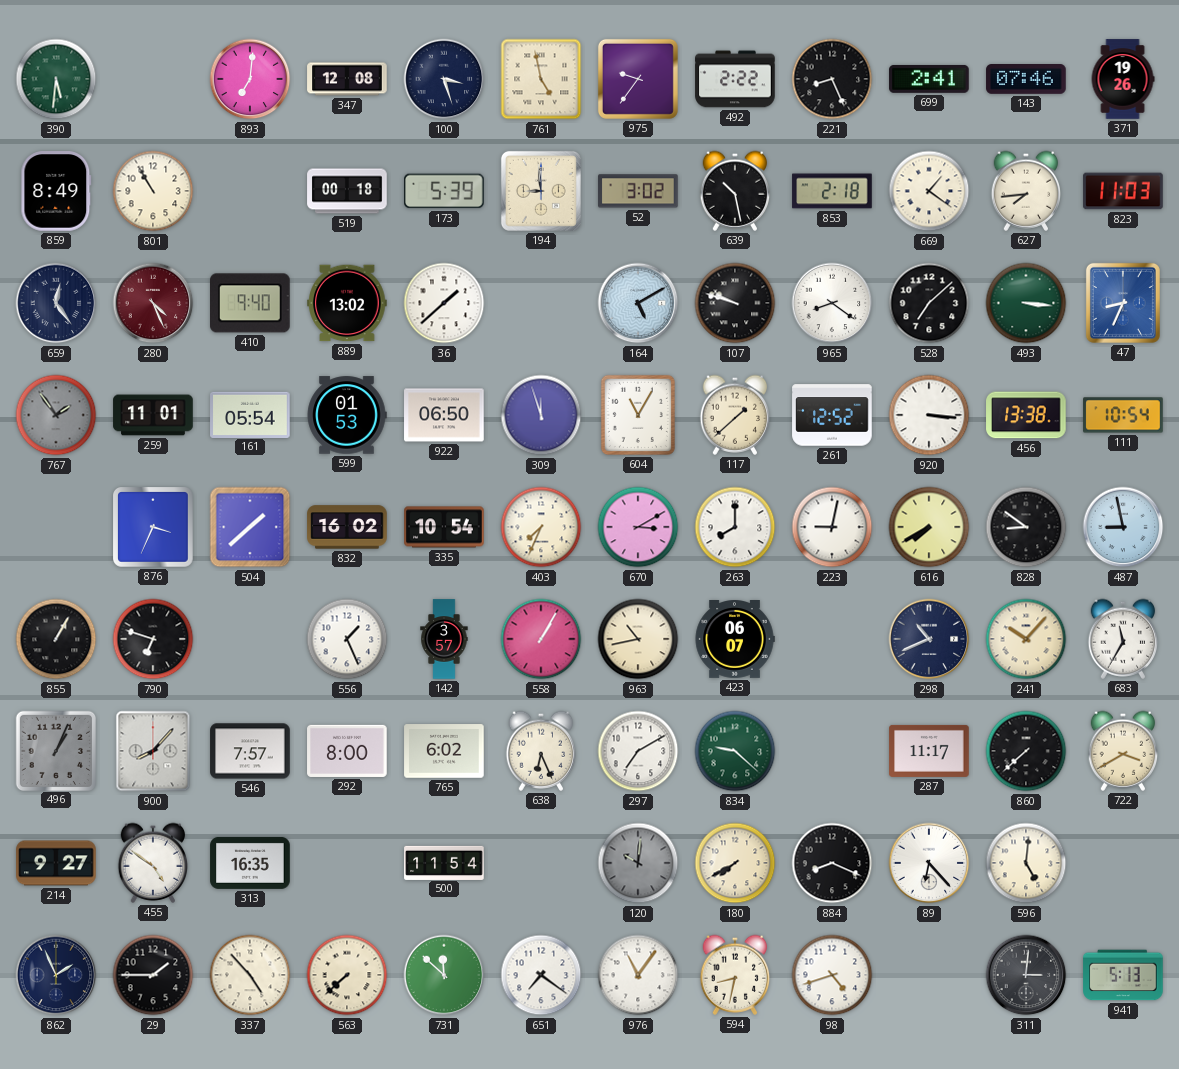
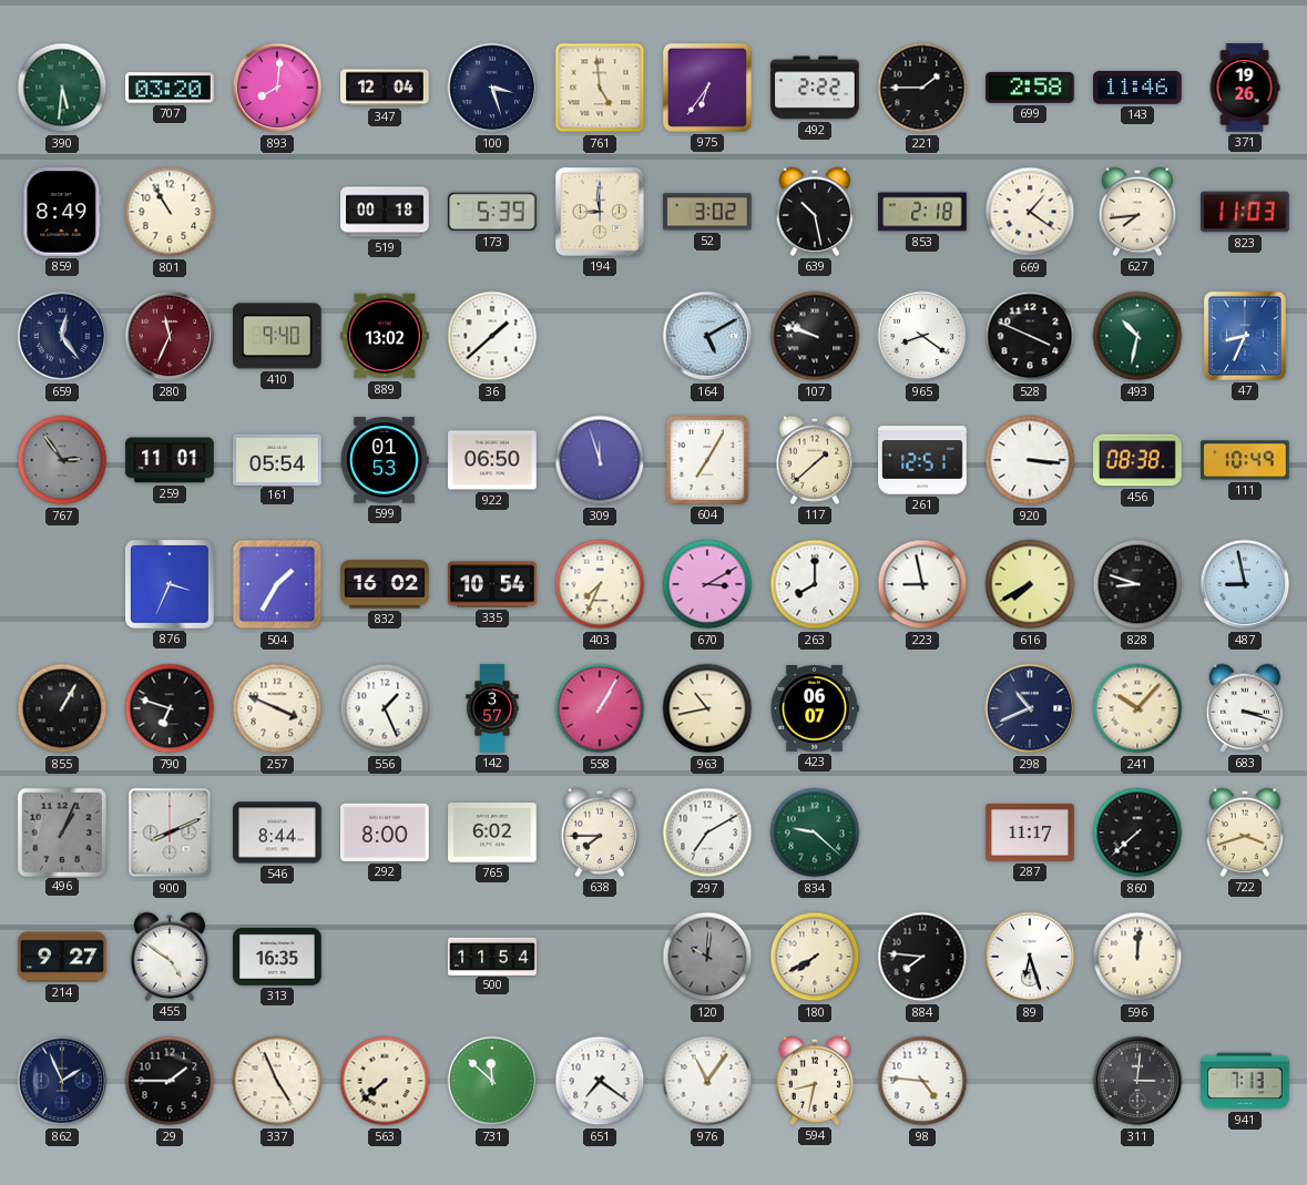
707: none -> 03:20 (170, 88)
893: 7:01 -> 8:01 (277, 88)
347: 12:08 -> 12:04 (385, 88)
761: 4:58 -> 4:59 (600, 88)
975: 9:36 -> 6:36 (707, 88)
221: 8:26 -> 1:45 (922, 88)
699: 2:41 -> 2:58 (1030, 88)
143: 07:46 -> 11:46 (1137, 89)
280: 4:26 -> 11:34 (170, 336)
528: 7:08 -> 3:49 (1030, 336)
493: 3:16 -> 10:32 (1137, 336)
767: 1:54 -> 2:54 (62, 460)
604: 11:05 -> 7:05 (707, 460)
261: 12:52 -> 12:51 (922, 460)
456: 13:38 -> 08:38 (1137, 460)
111: 10:54 -> 10:49 (1245, 460)
504: 1:38 -> 1:35 (277, 584)
223: 9:02 -> 8:58 (922, 584)
828: 8:51 -> 8:48 (1137, 584)
257: none -> 3:49 (277, 708)
683: 11:35 -> 3:18 (1245, 708)
900: 8:07 -> 8:11 (170, 832)
546: 7:57 -> 8:44 (277, 832)
638: 6:26 -> 7:45 (600, 832)
722: 3:40 -> 3:42 (1245, 832)
884: 8:19 -> 7:46 (922, 957)
89: 6:23 -> 6:27 (1030, 957)
596: 5:01 -> 12:01 (1137, 957)
337: 4:53 -> 4:56 (277, 1081)
98: 4:42 -> 4:46 (922, 1081)
941: 5:13 -> 7:13 (1245, 1081)
